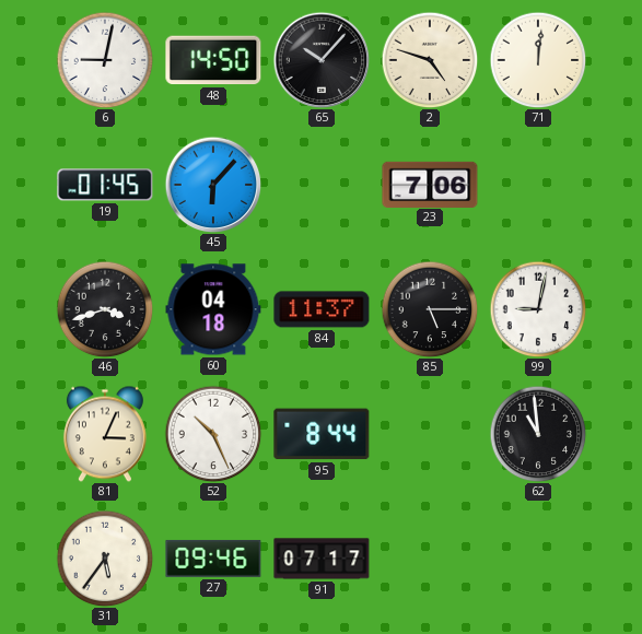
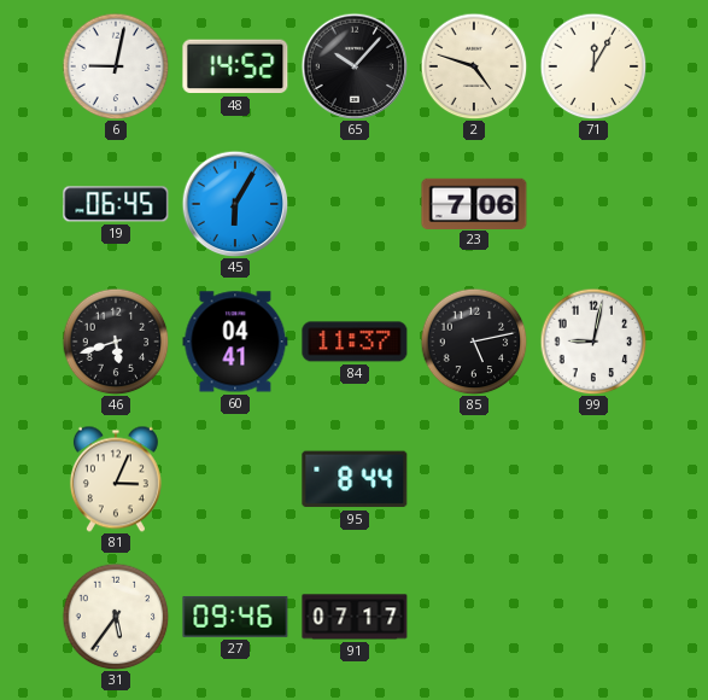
48: 14:50 -> 14:52 (235, 66)
71: 12:01 -> 12:05 (593, 66)
19: 01:45 -> 06:45 (116, 204)
45: 6:07 -> 6:05 (235, 204)
46: 3:42 -> 5:42 (116, 342)
60: 04:18 -> 04:41 (235, 342)
85: 5:15 -> 5:13 (474, 342)
52: 10:26 -> none (213, 434)
62: 10:59 -> none (538, 434)
